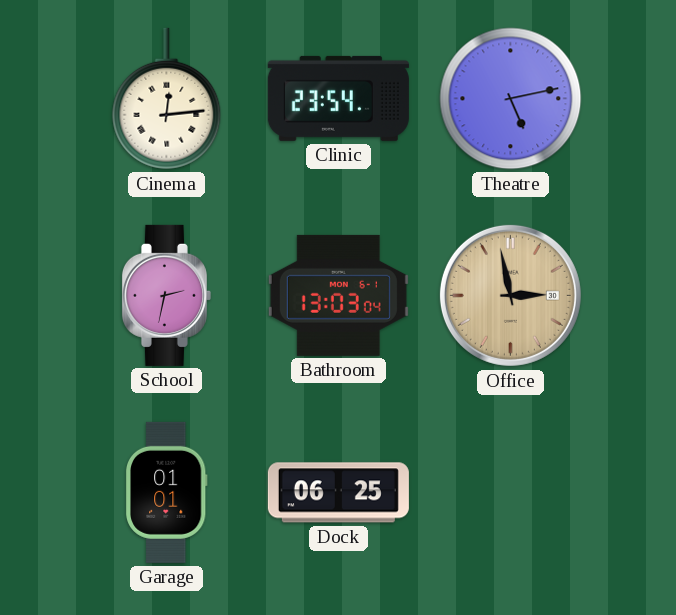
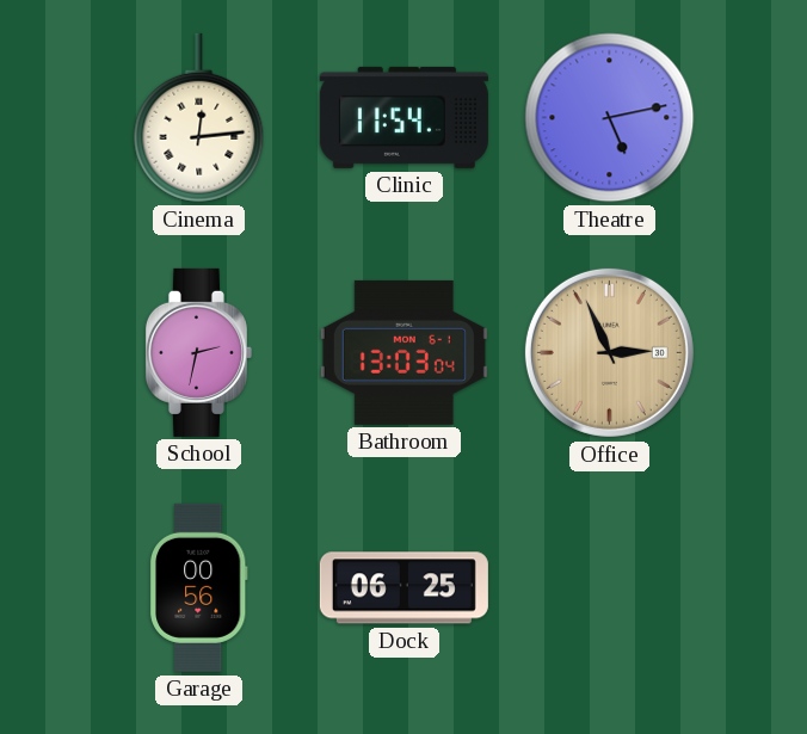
Clinic: 23:54 -> 11:54 (403, 117)
Office: 2:58 -> 2:56 (609, 352)
Garage: 01:01 -> 00:56 (198, 587)
